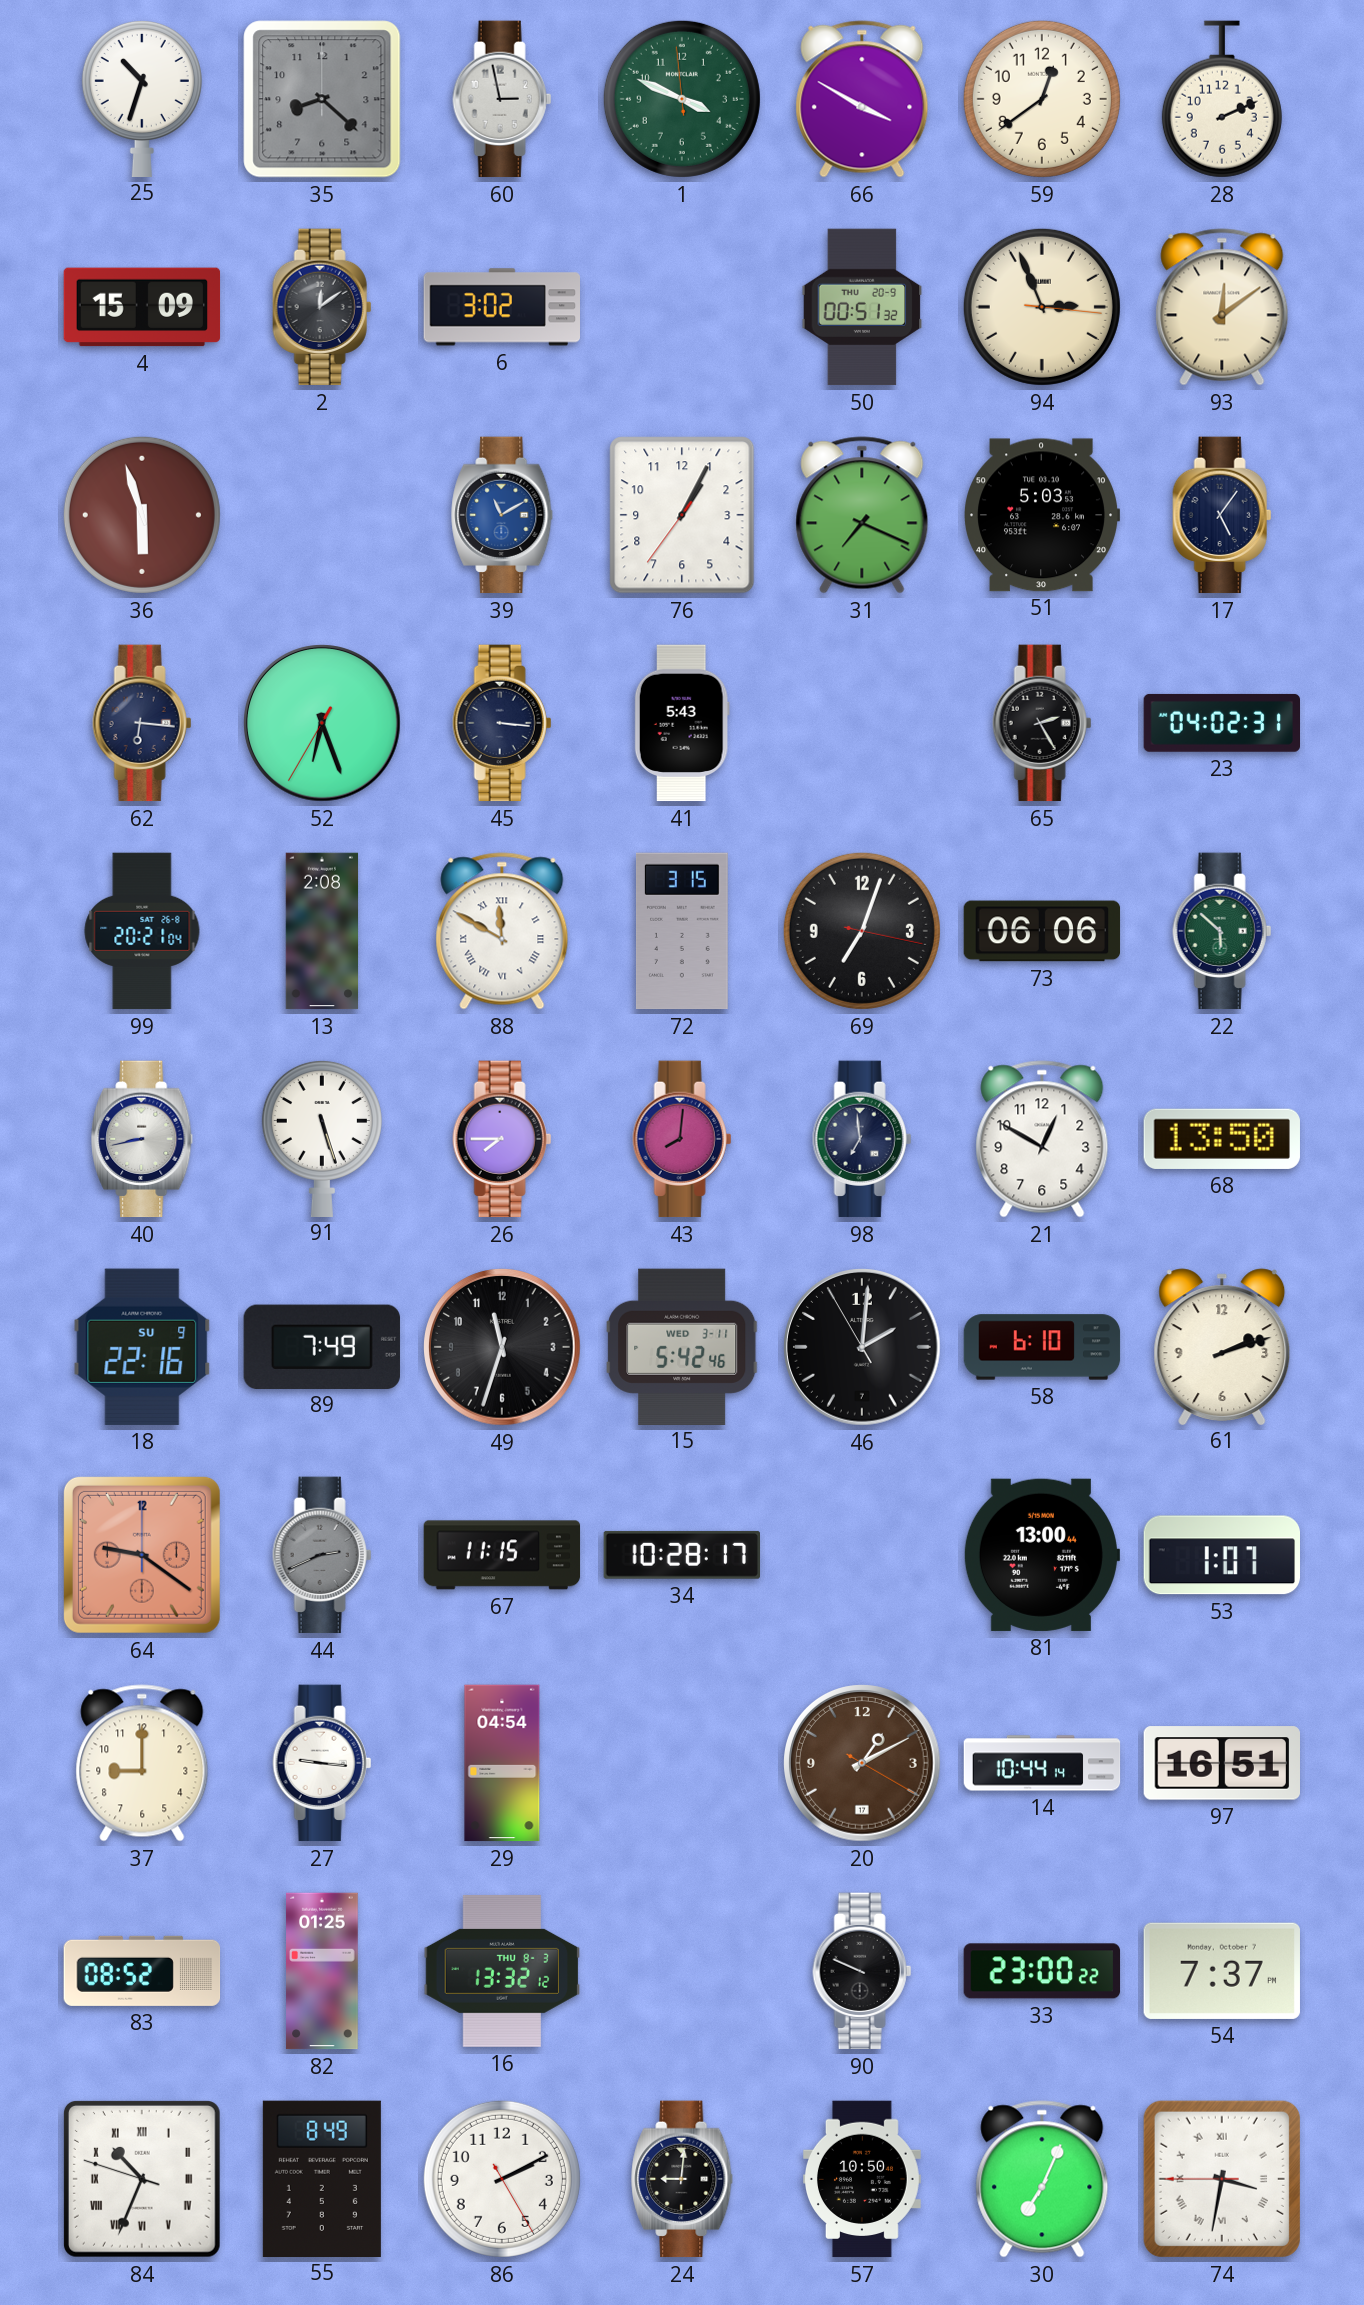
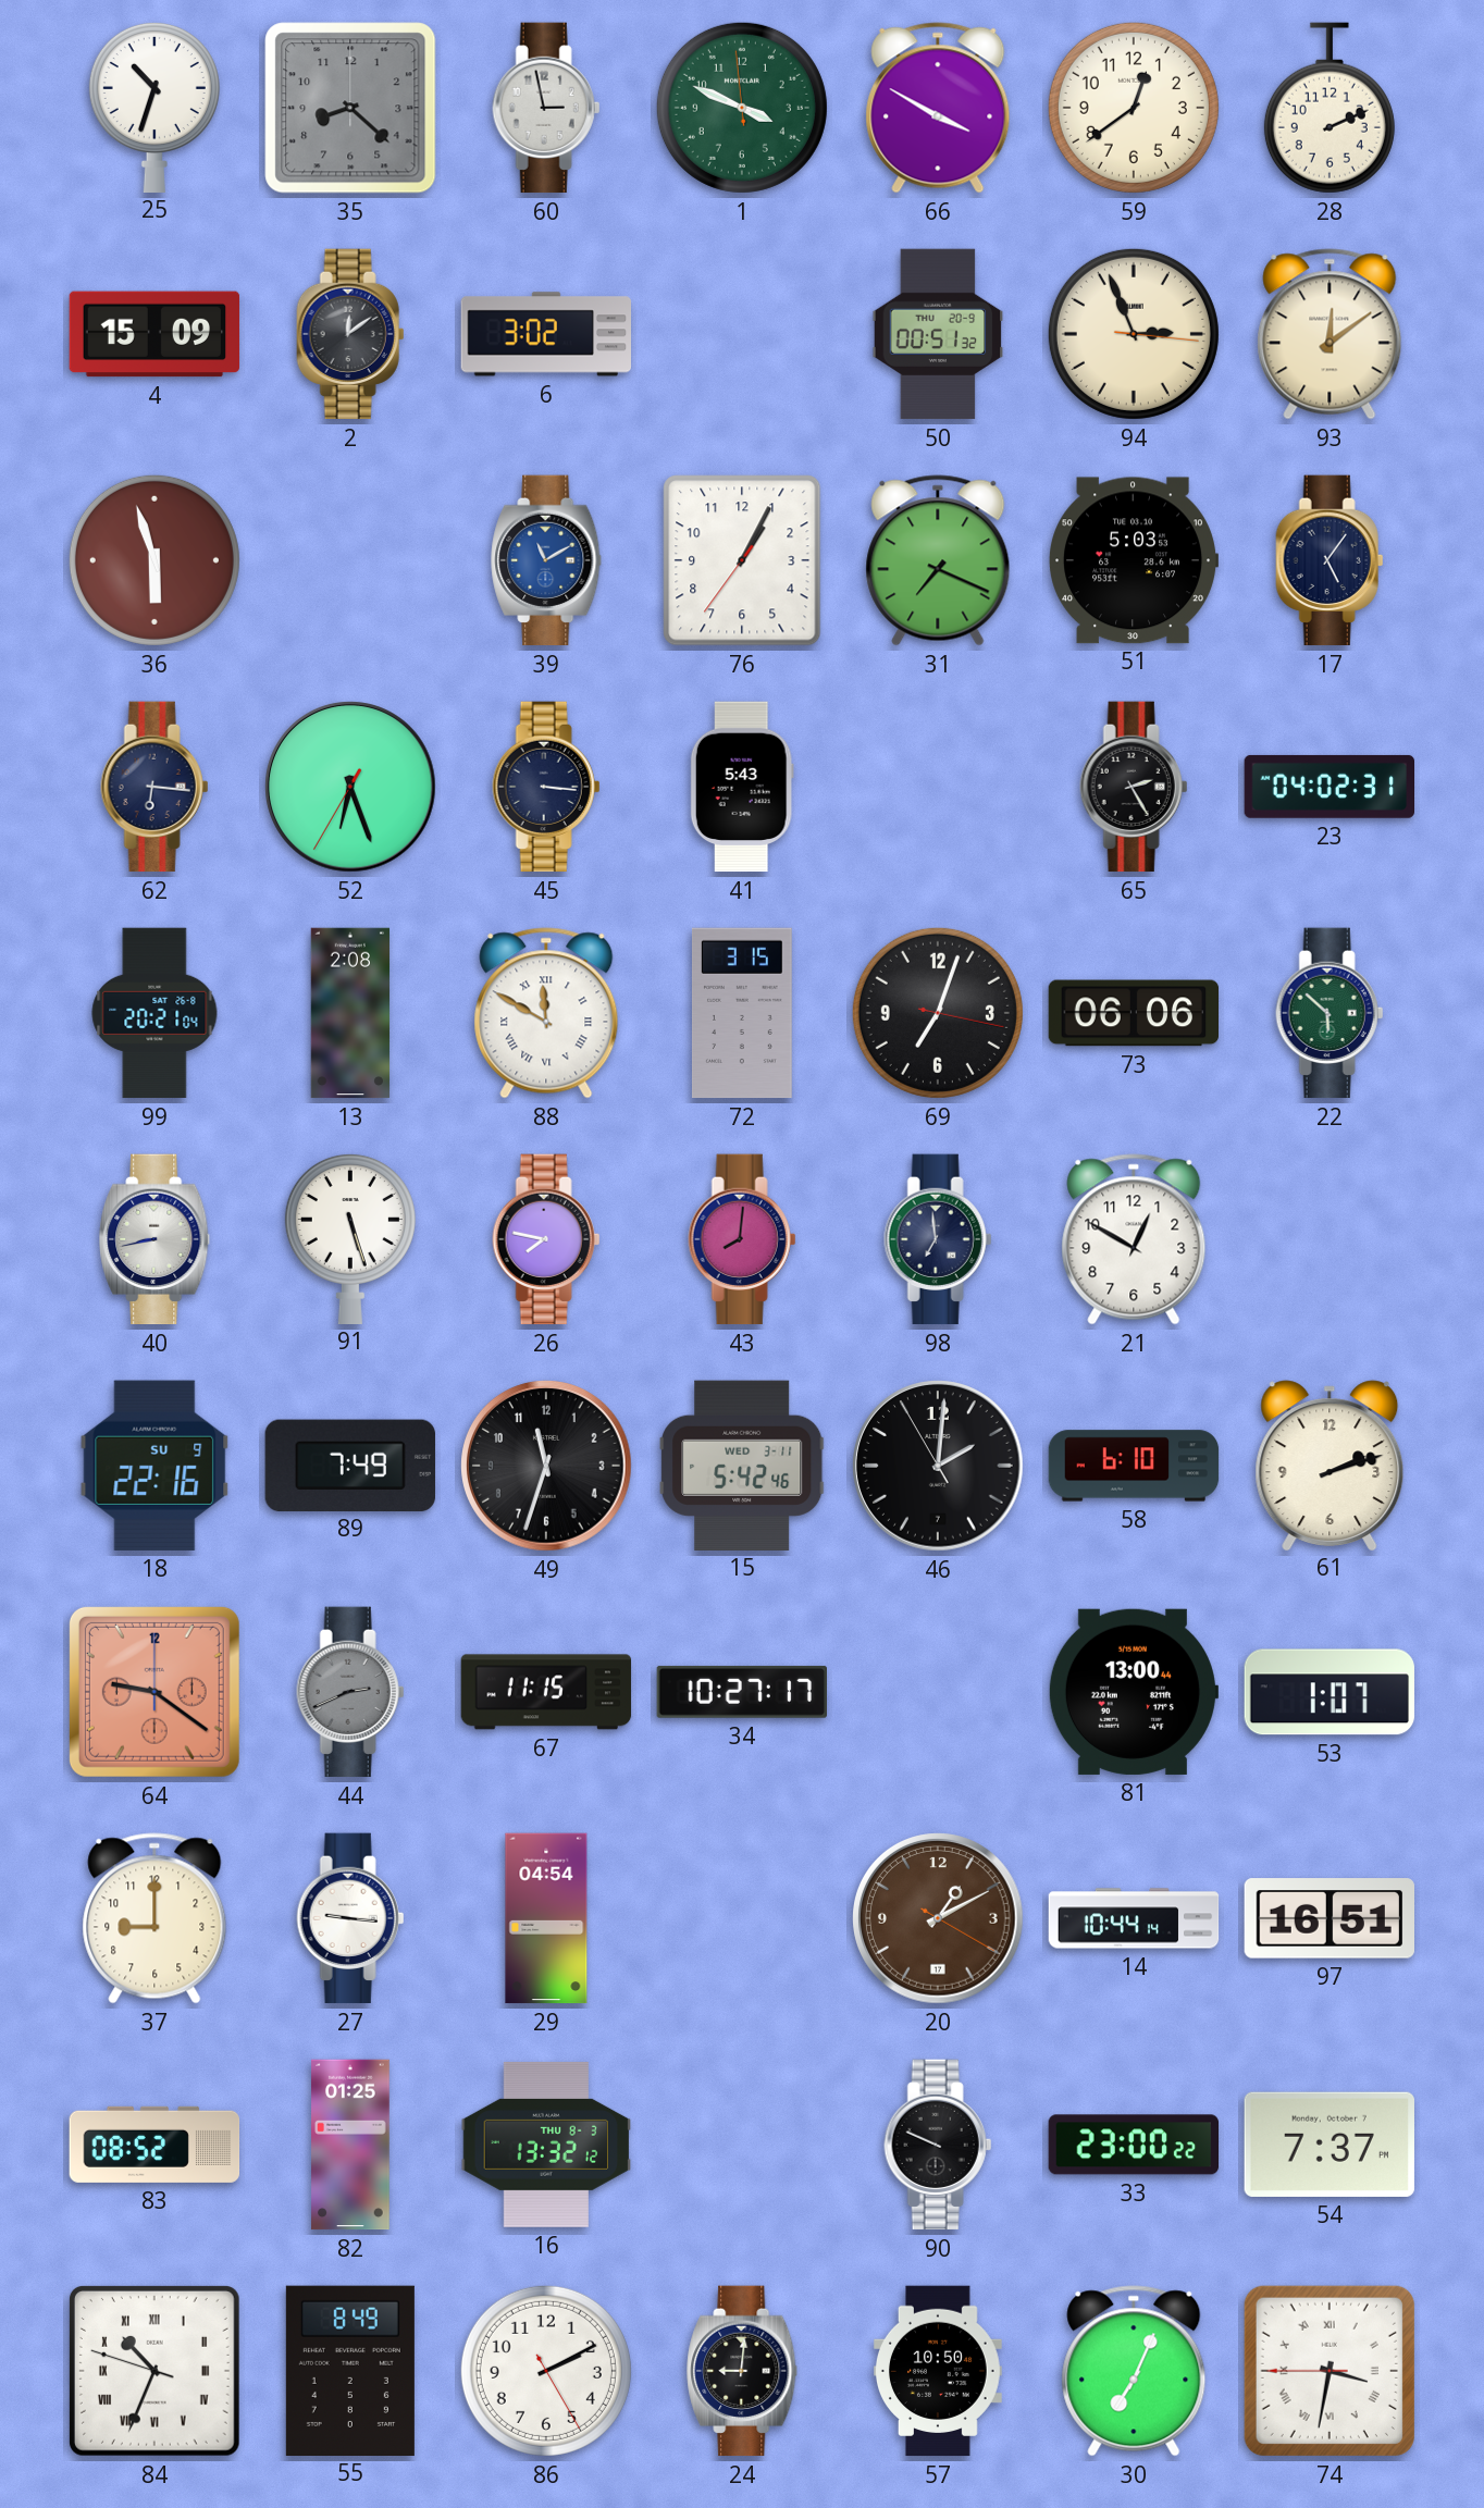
26: 7:45 -> 7:47 (546, 1239)
68: 13:50 -> none (1221, 1139)
34: 10:28 -> 10:27 (741, 1692)
